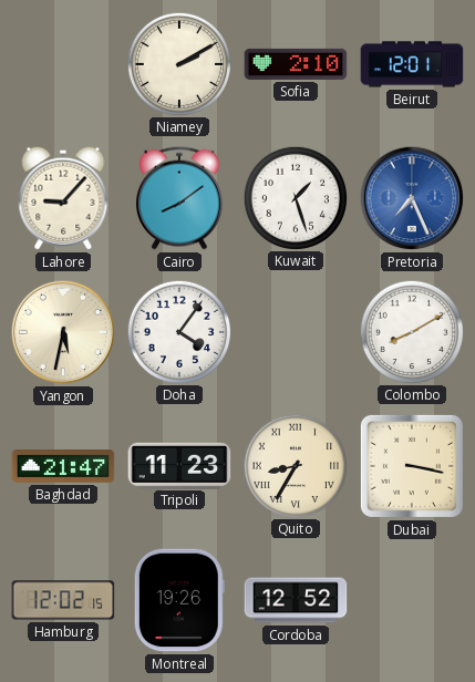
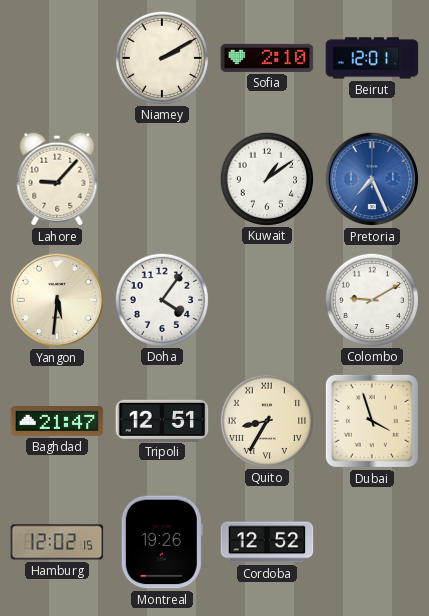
Cairo: 8:09 -> none (179, 198)
Kuwait: 1:27 -> 1:09 (266, 178)
Yangon: 5:32 -> 5:31 (57, 300)
Colombo: 8:10 -> 9:10 (371, 299)
Tripoli: 11:23 -> 12:51 (162, 420)
Dubai: 3:17 -> 3:57 (372, 421)
